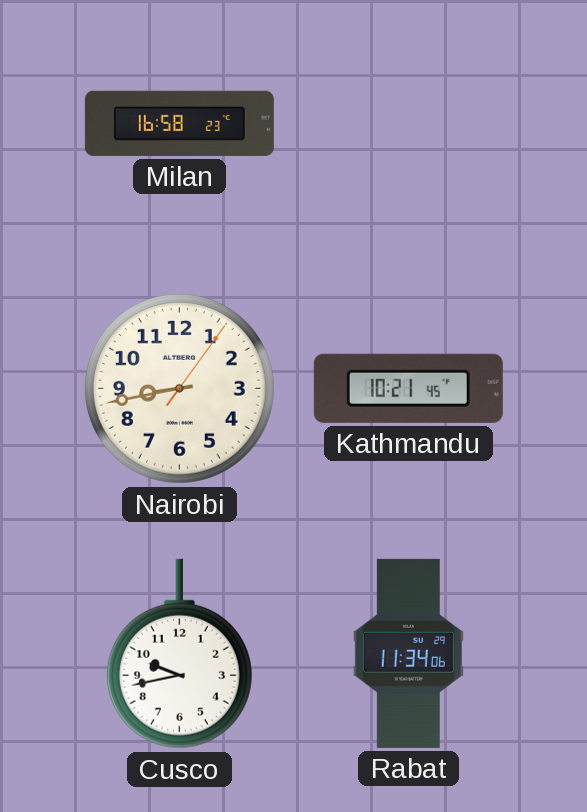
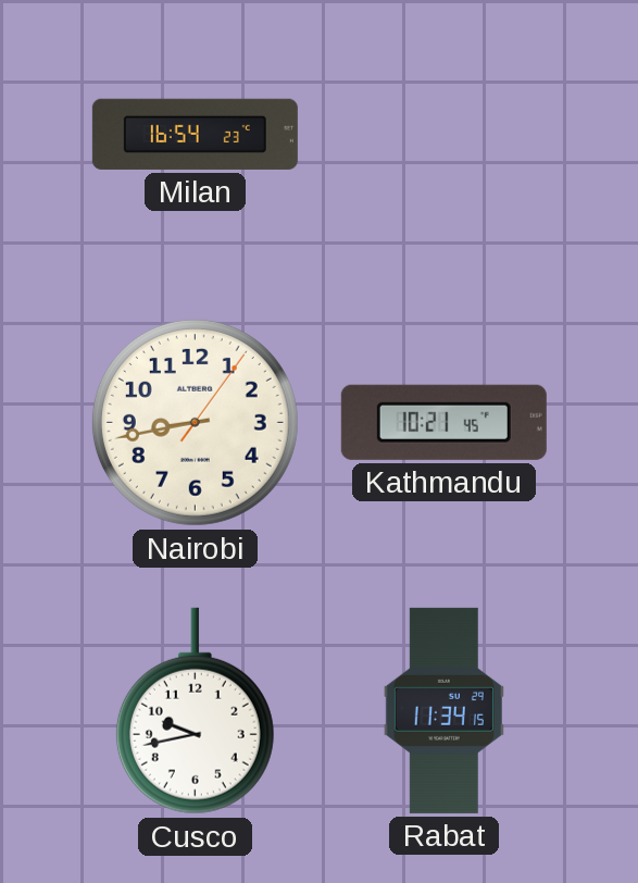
Milan: 16:58 -> 16:54 (195, 134)
Rabat: 11:34:06 -> 11:34:15 (443, 710)
